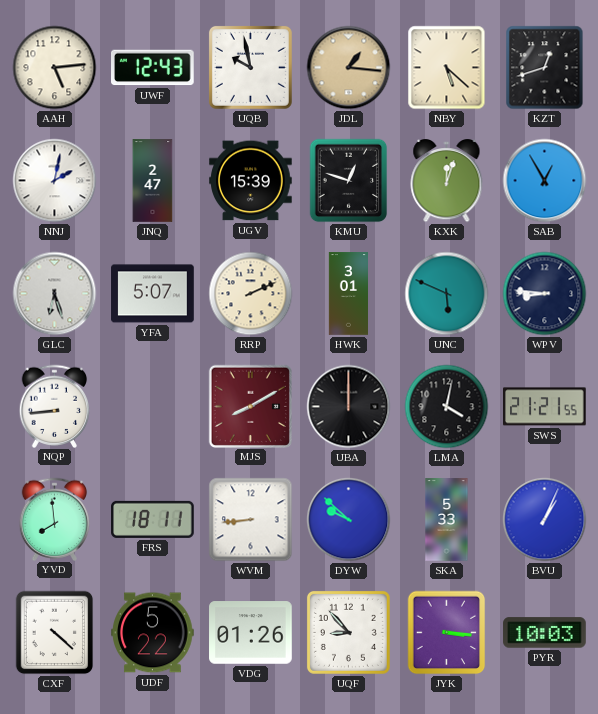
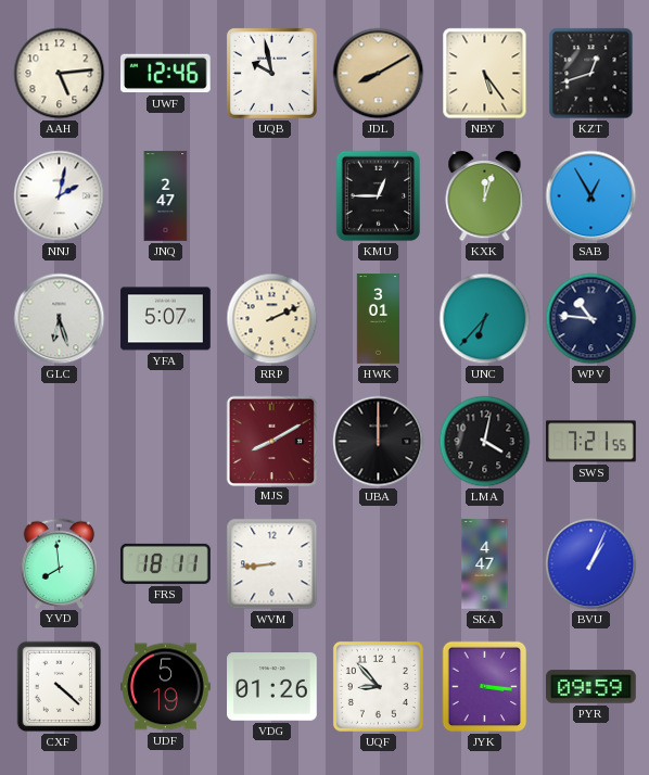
UWF: 12:43 -> 12:46 (166, 74)
JDL: 1:16 -> 8:10 (379, 74)
NBY: 5:22 -> 5:24 (485, 74)
UGV: 15:39 -> none (251, 181)
KMU: 12:48 -> 12:45 (379, 196)
UNC: 5:49 -> 6:37 (485, 319)
WPV: 8:46 -> 10:46 (591, 319)
NQP: 8:44 -> none (55, 406)
SWS: 21:21 -> 7:21 (591, 442)
DYW: 9:52 -> none (349, 520)
SKA: 5:33 -> 4:47 (485, 564)
UDF: 5:22 -> 5:19 (166, 687)
PYR: 10:03 -> 09:59 (591, 687)
